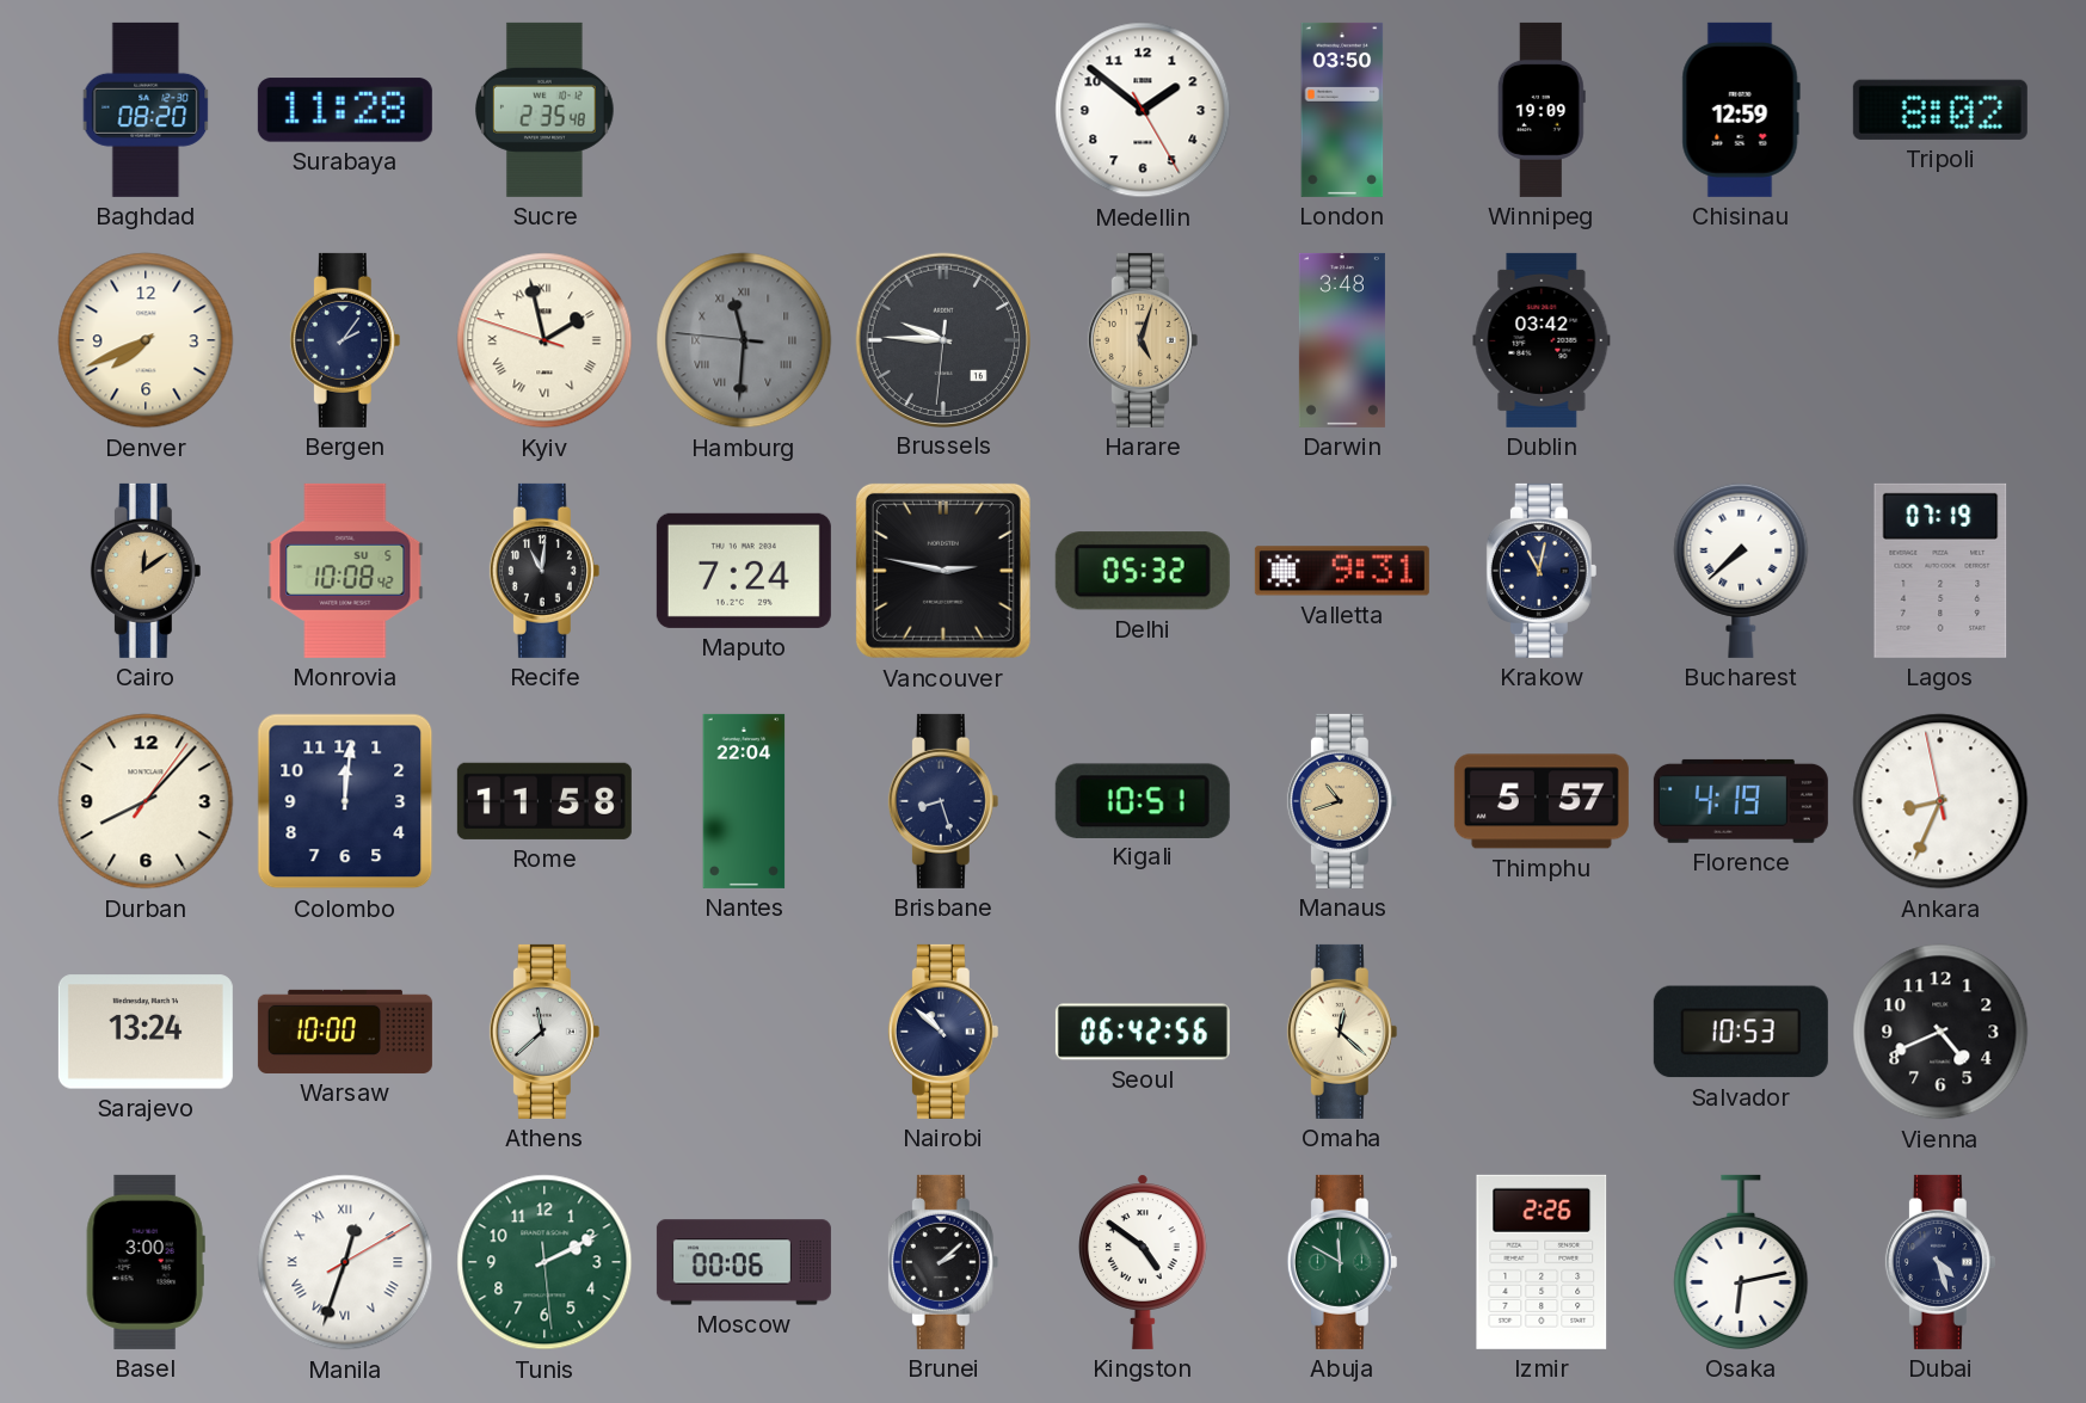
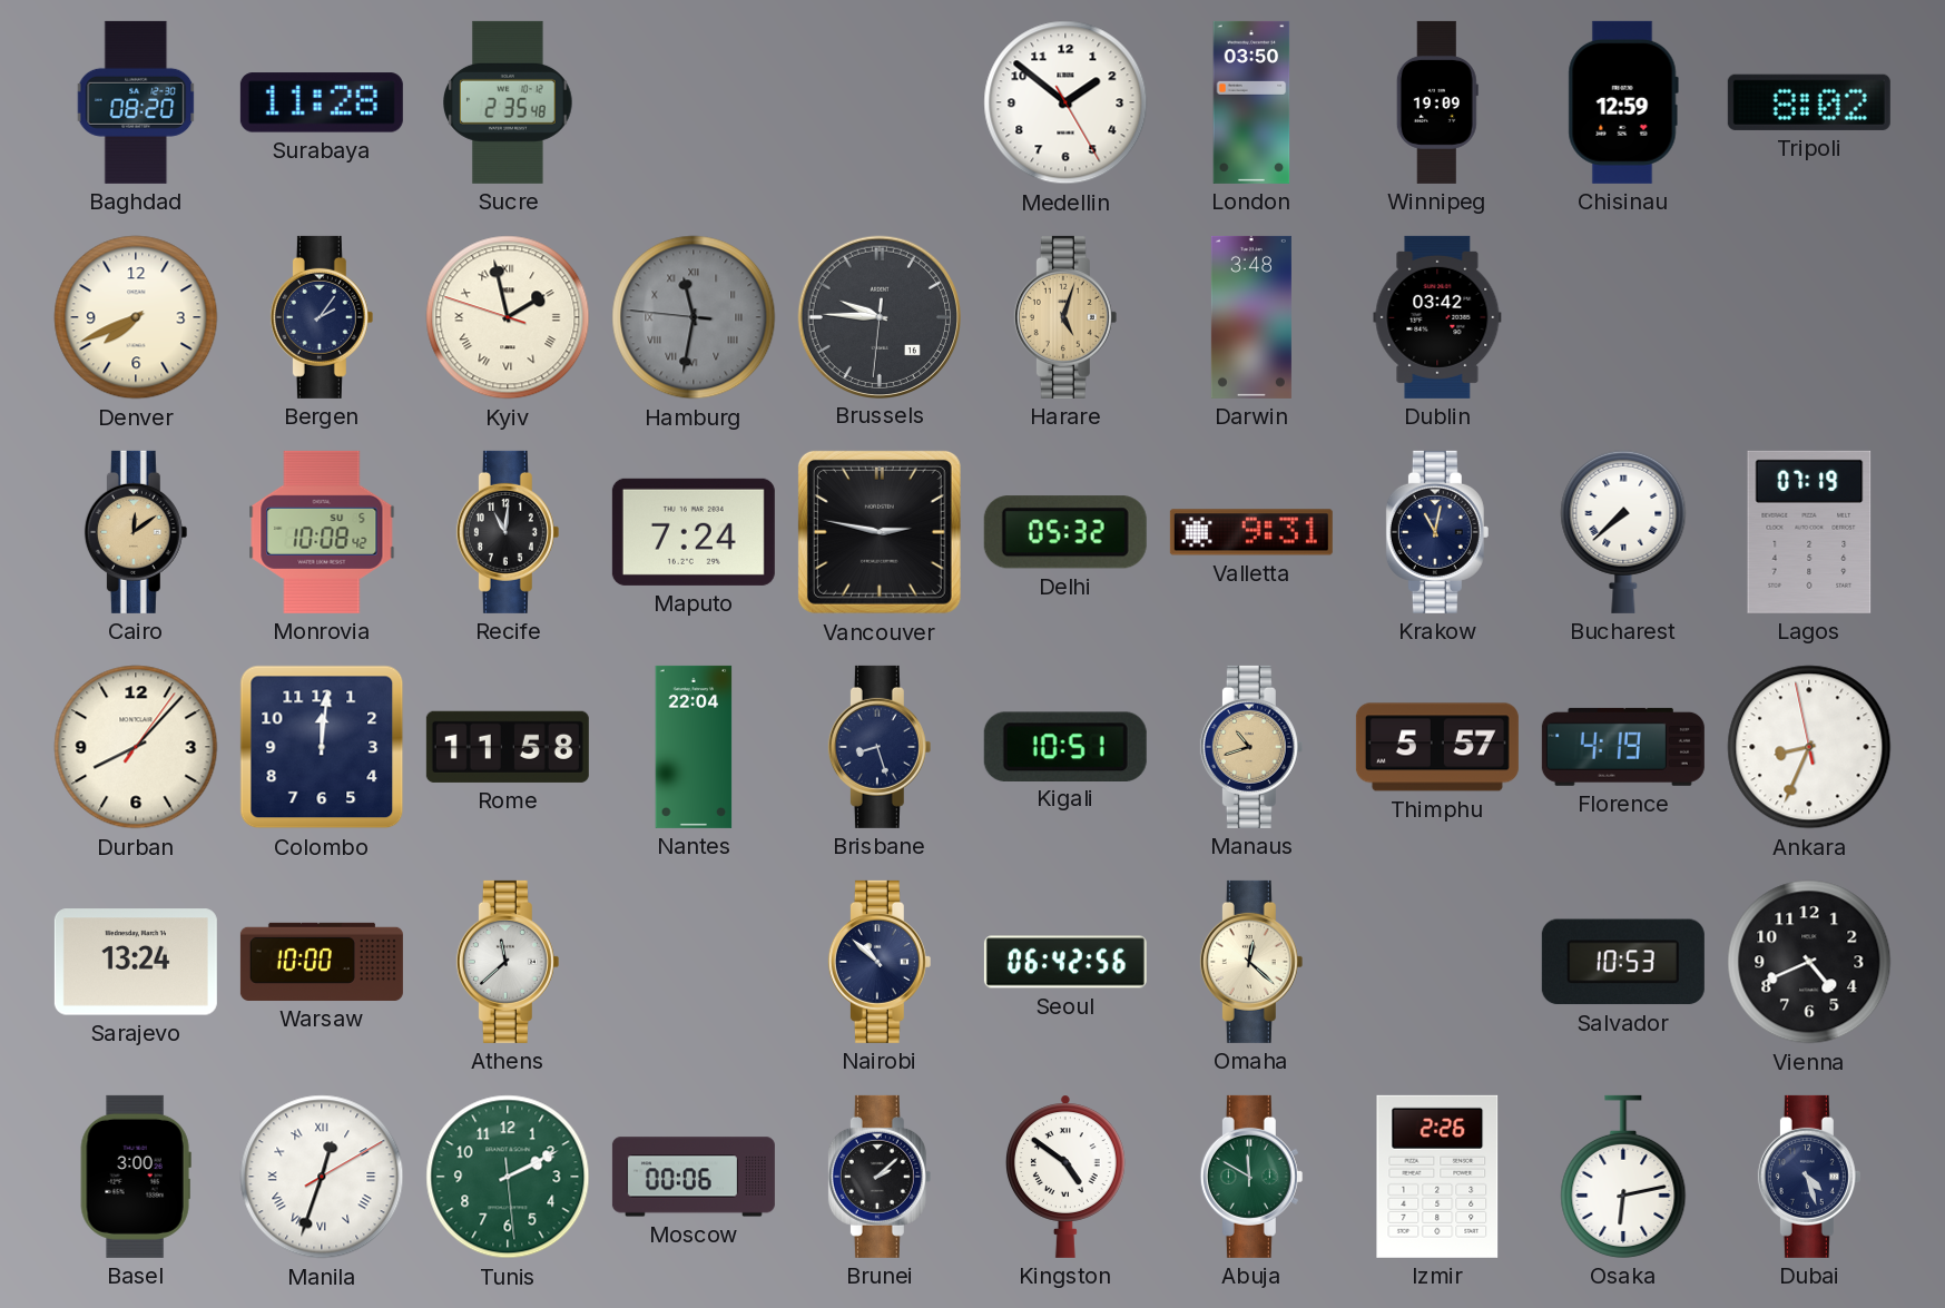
Hamburg: 11:30 -> 11:31 (694, 317)
